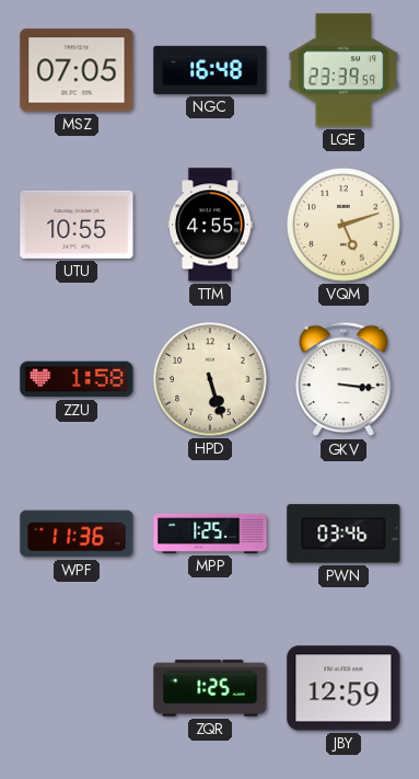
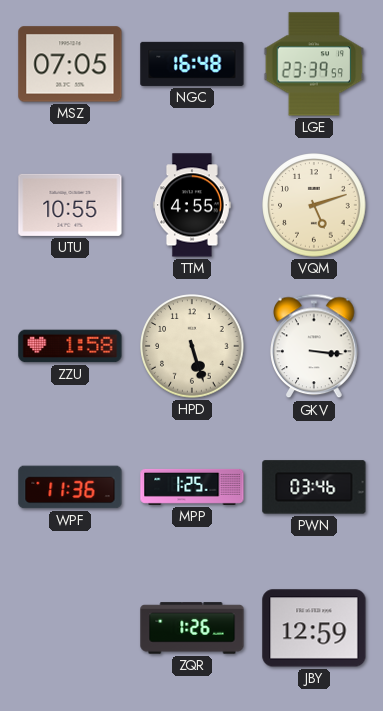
ZQR: 1:25 -> 1:26 (192, 628)
